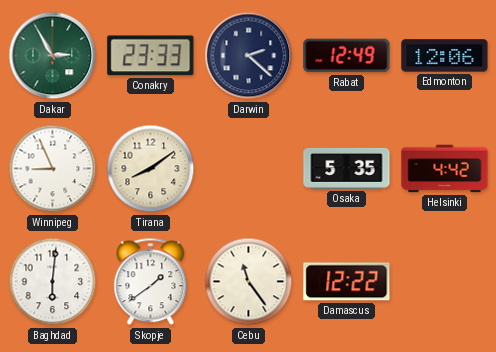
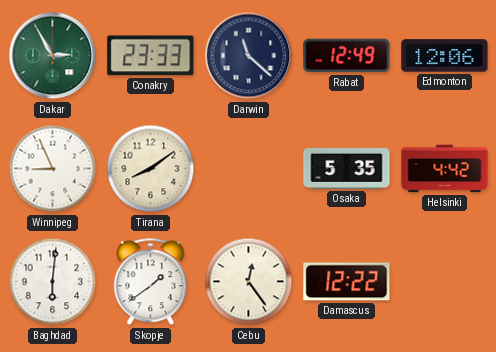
Darwin: 2:22 -> 11:22 (249, 56)
Cebu: 11:24 -> 12:24 (249, 282)
